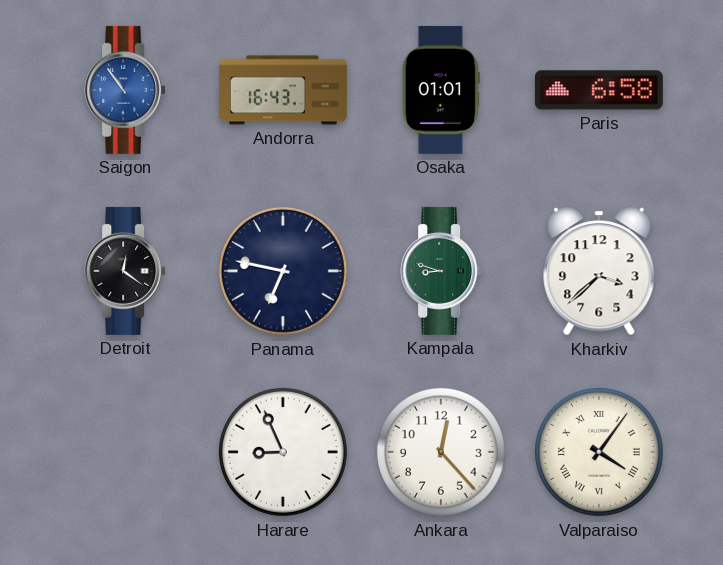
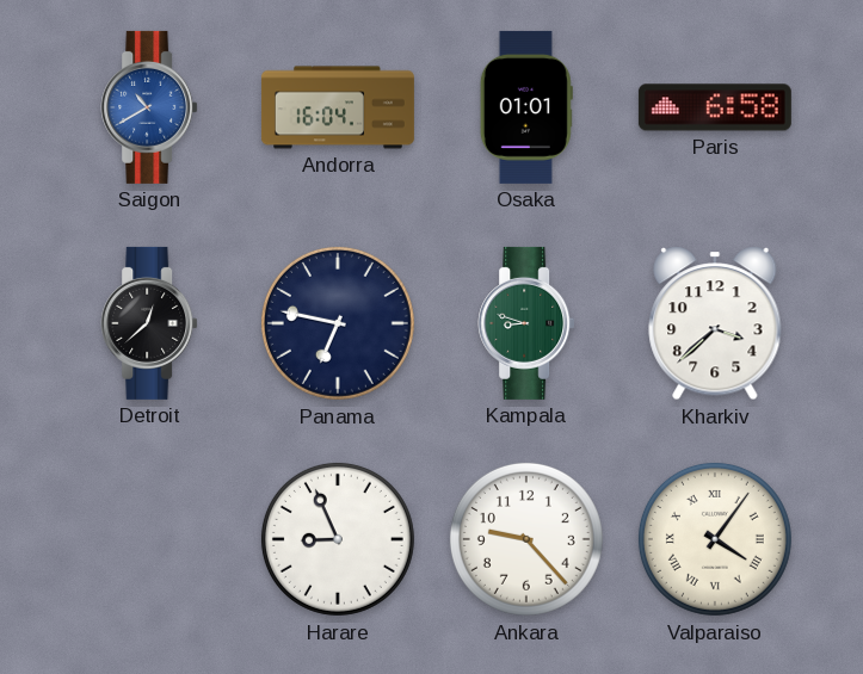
Saigon: 10:54 -> 10:40 (149, 107)
Andorra: 16:43 -> 16:04 (338, 107)
Detroit: 12:21 -> 12:38 (149, 323)
Ankara: 12:23 -> 9:23 (526, 539)
